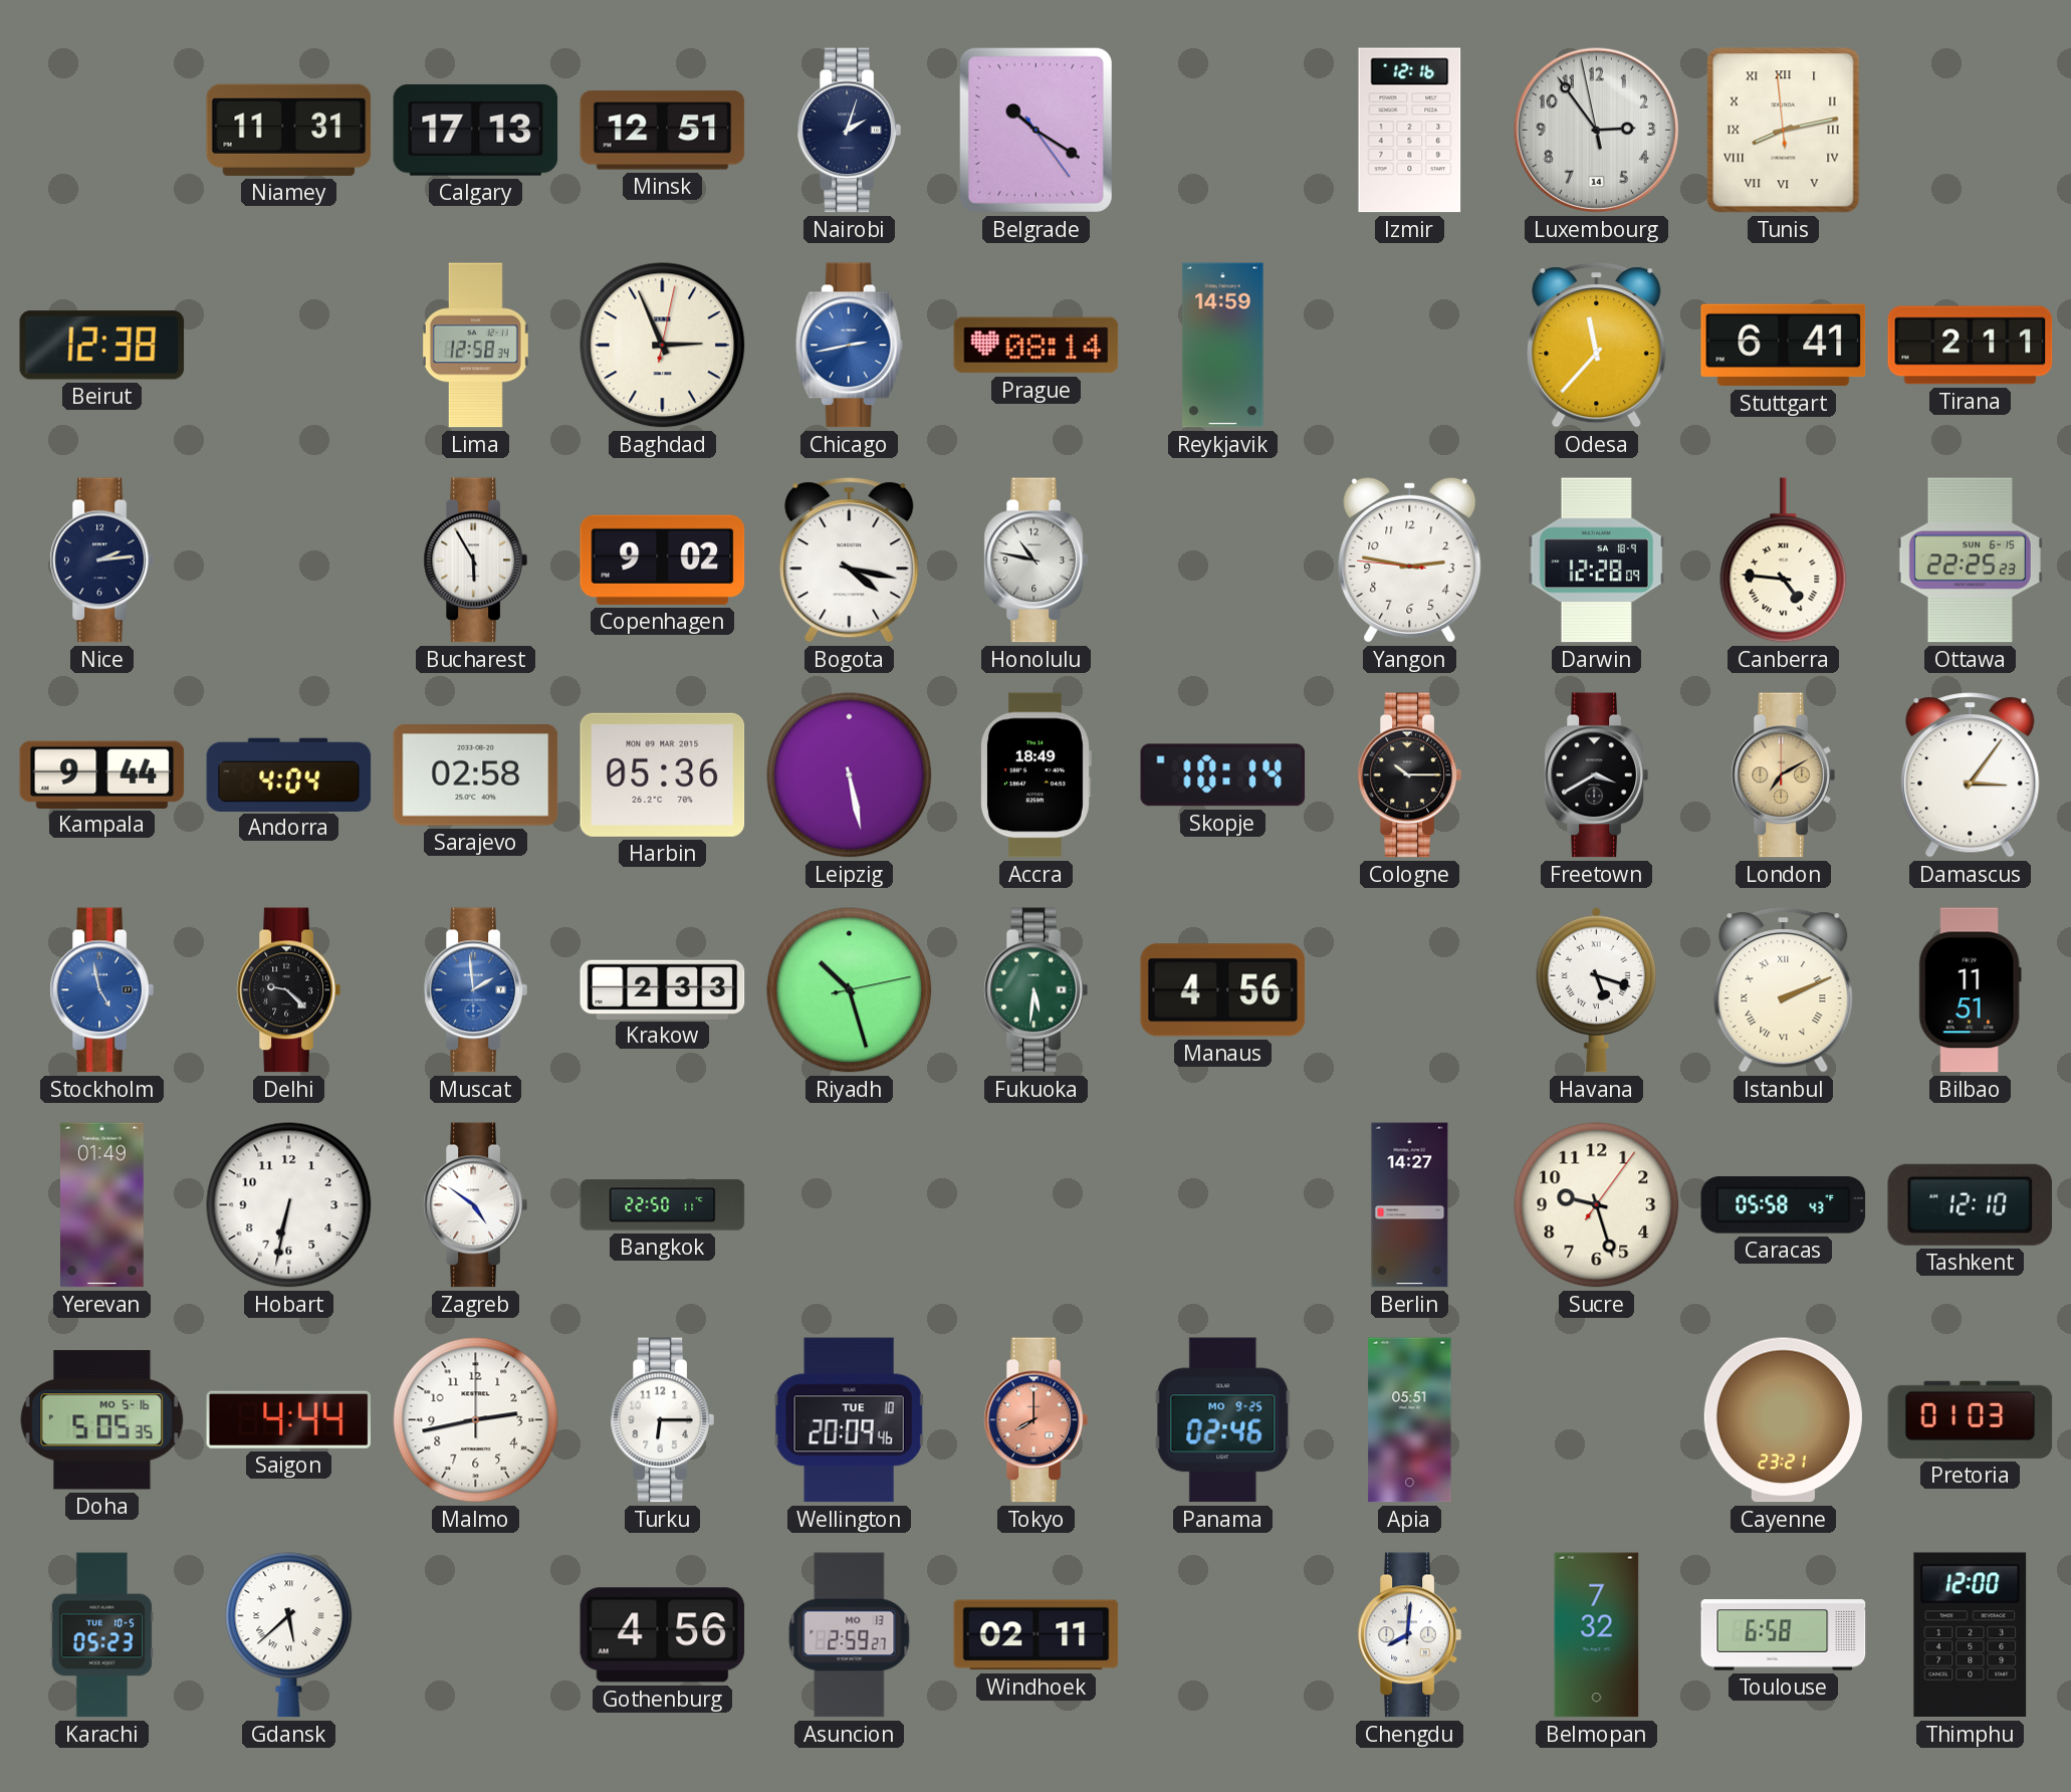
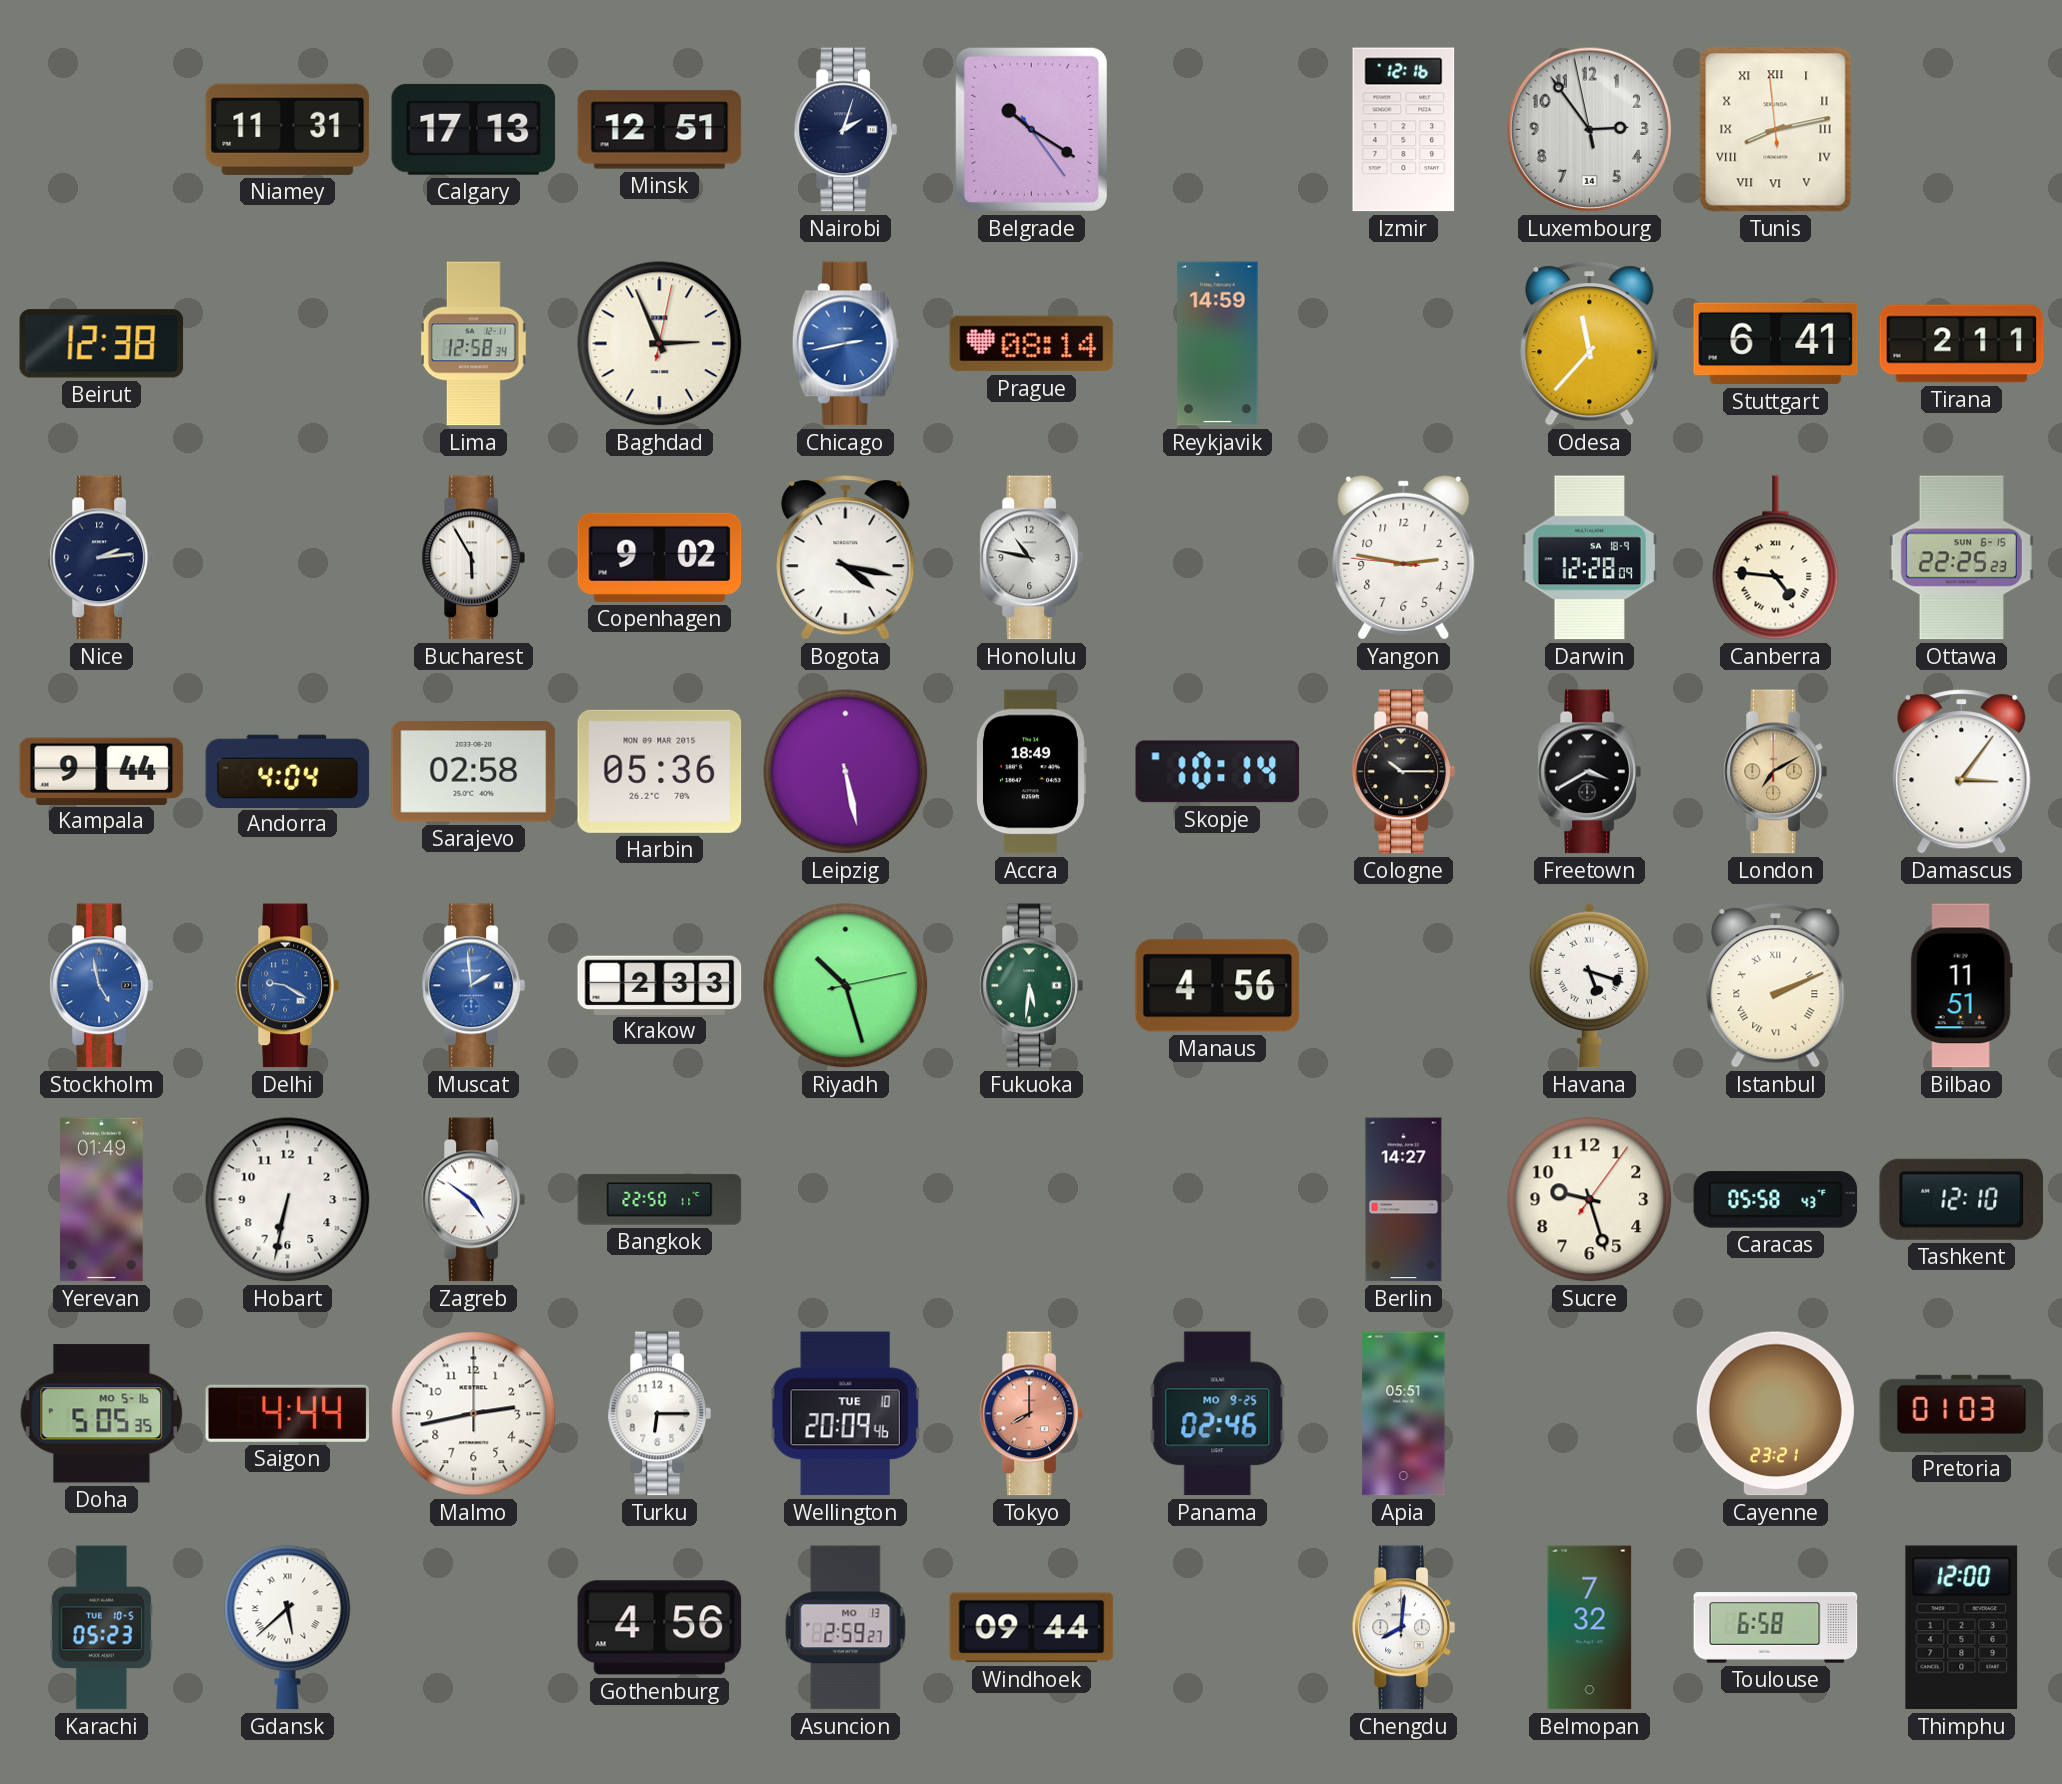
Delhi: 9:22 -> 9:20 (287, 986)
Delhi dial: black -> blue (287, 986)
Windhoek: 02:11 -> 09:44 (1032, 1628)
